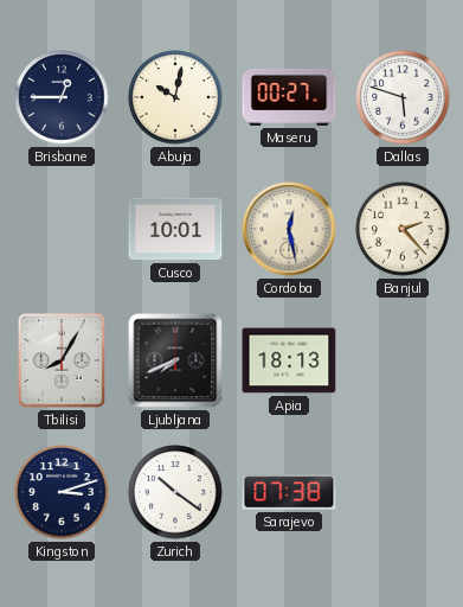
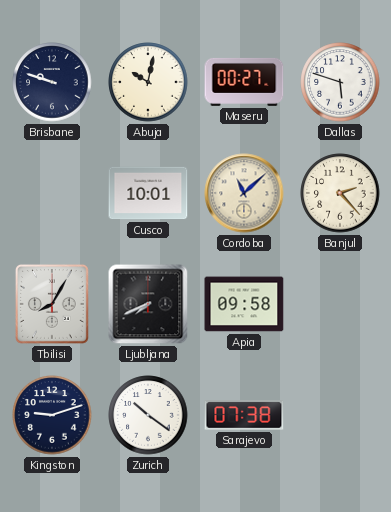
Brisbane: 12:45 -> 9:48 (52, 82)
Cordoba: 12:28 -> 11:08 (244, 193)
Apia: 18:13 -> 09:58 (244, 304)
Kingston: 3:12 -> 9:12 (52, 415)
